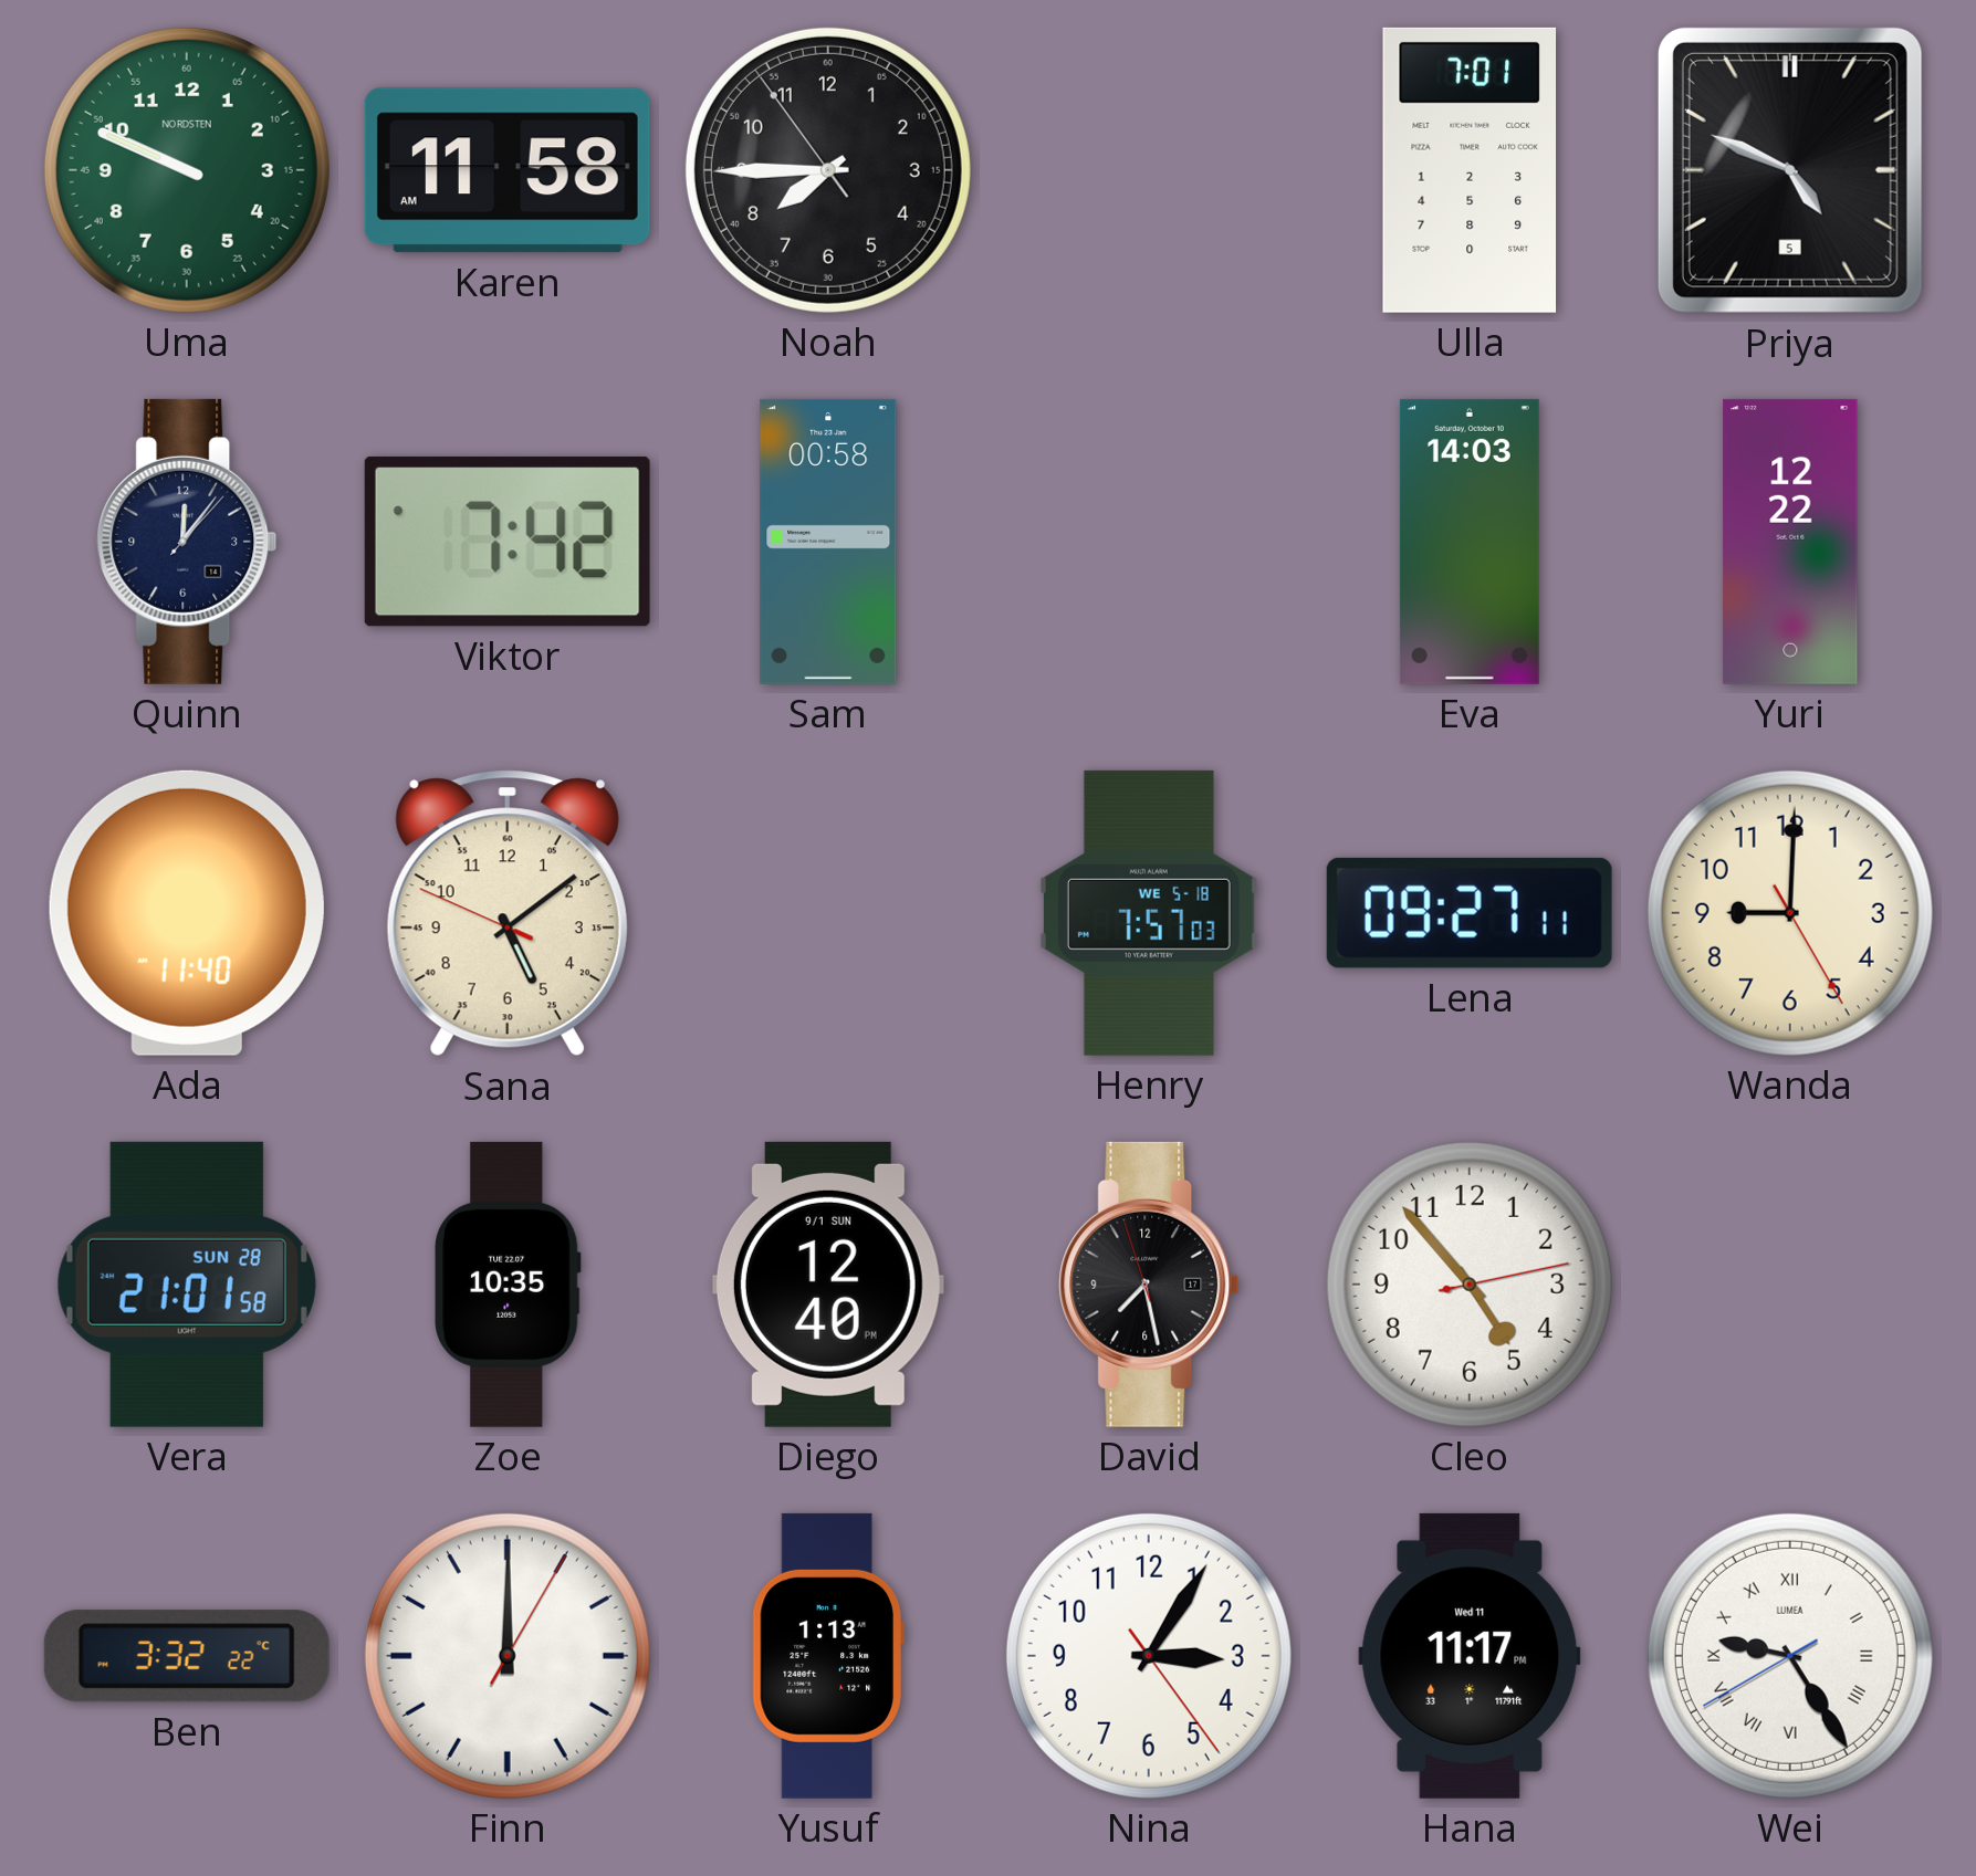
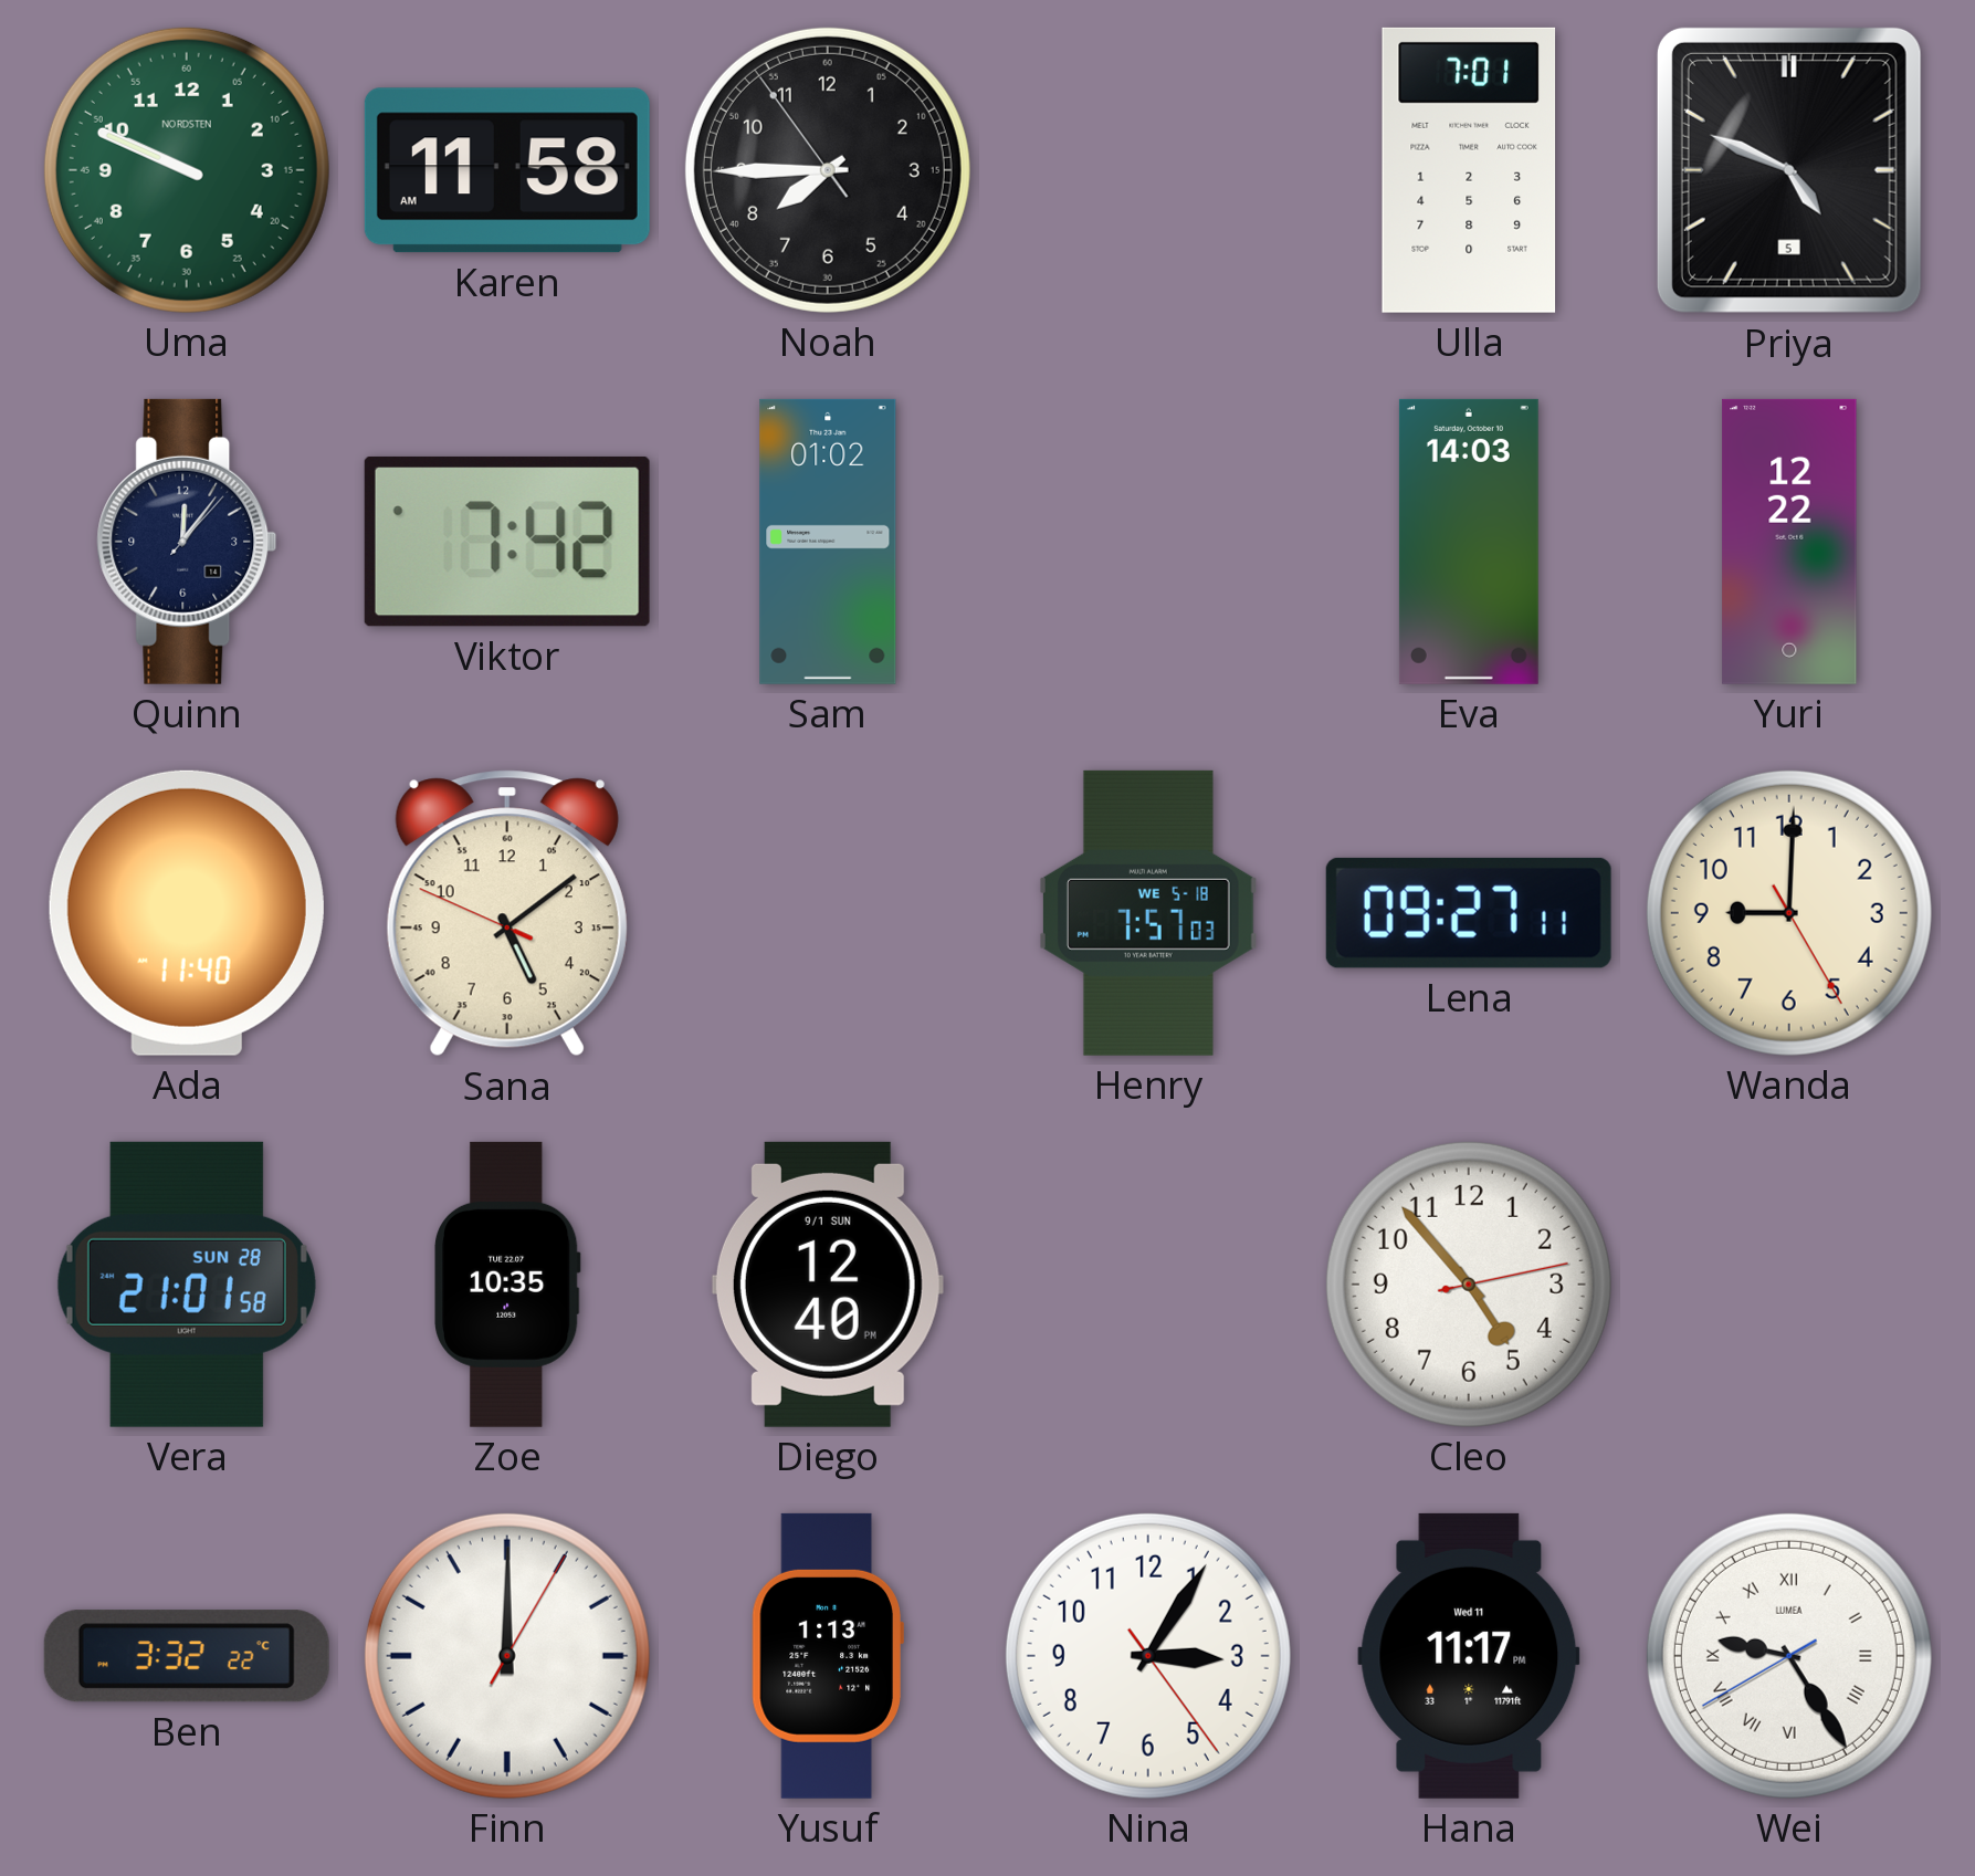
Sam: 00:58 -> 01:02 (828, 542)
David: 7:27 -> none (1149, 1285)
